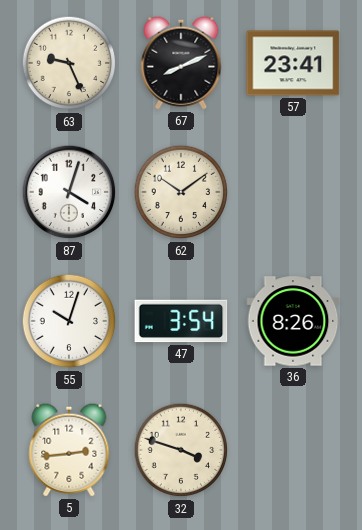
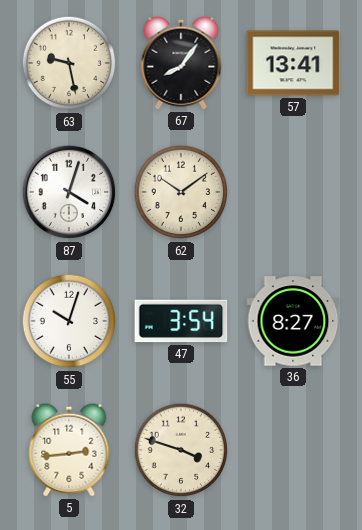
63: 9:26 -> 9:28 (69, 63)
67: 8:11 -> 8:06 (181, 63)
57: 23:41 -> 13:41 (293, 63)
36: 8:26 -> 8:27 (293, 321)
